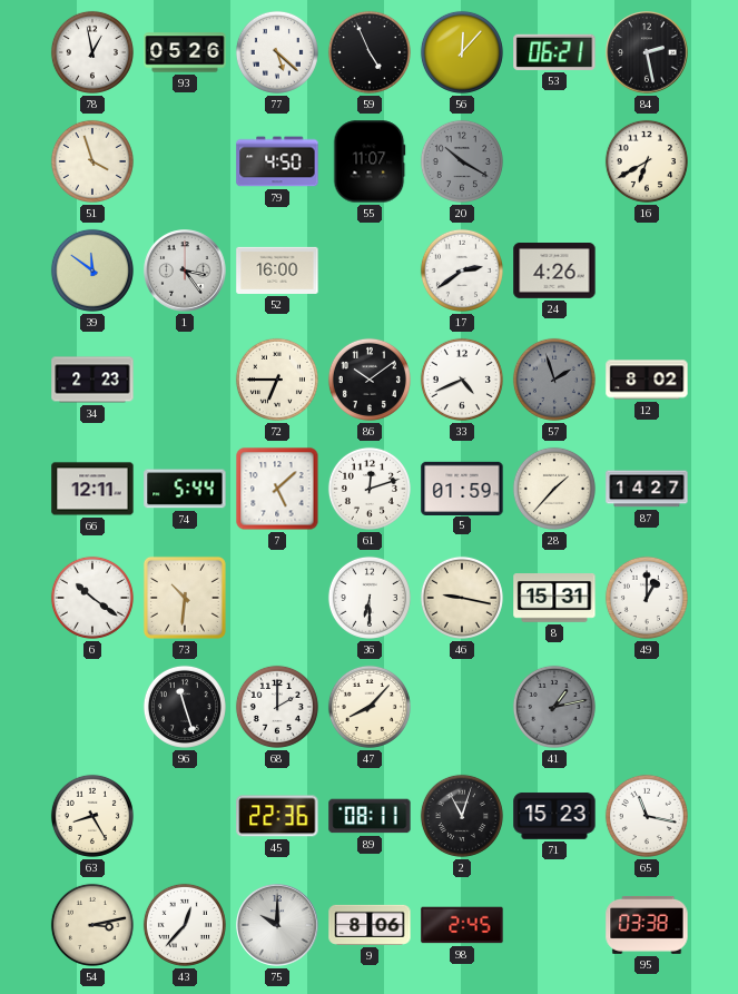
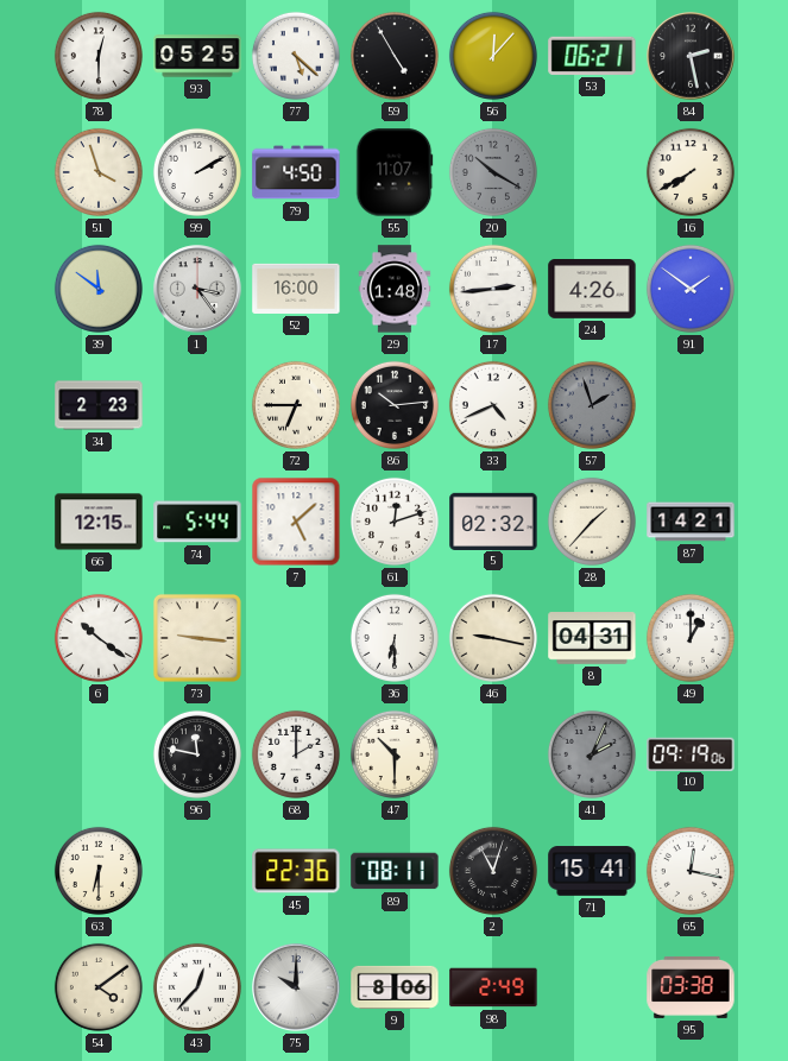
78: 12:58 -> 12:30 (99, 56)
93: 05:26 -> 05:25 (197, 56)
59: 4:56 -> 4:55 (395, 56)
99: none -> 2:10 (197, 172)
16: 6:40 -> 7:40 (691, 172)
29: none -> 1:48 (395, 289)
17: 2:39 -> 2:44 (493, 289)
91: none -> 1:51 (691, 289)
86: 10:09 -> 10:14 (395, 405)
12: 8:02 -> none (647, 380)
66: 12:11 -> 12:15 (99, 522)
5: 01:59 -> 02:32 (493, 520)
87: 14:27 -> 14:21 (691, 522)
73: 10:31 -> 9:16 (197, 638)
8: 15:31 -> 04:31 (592, 638)
96: 11:27 -> 11:47 (197, 754)
47: 8:07 -> 10:30 (395, 754)
41: 1:13 -> 2:04 (592, 754)
10: none -> 09:19 (691, 753)
63: 8:25 -> 6:30 (99, 871)
71: 15:23 -> 15:41 (592, 871)
65: 11:17 -> 12:17 (691, 871)
54: 3:13 -> 4:09 (99, 987)
98: 2:45 -> 2:49 (493, 987)
